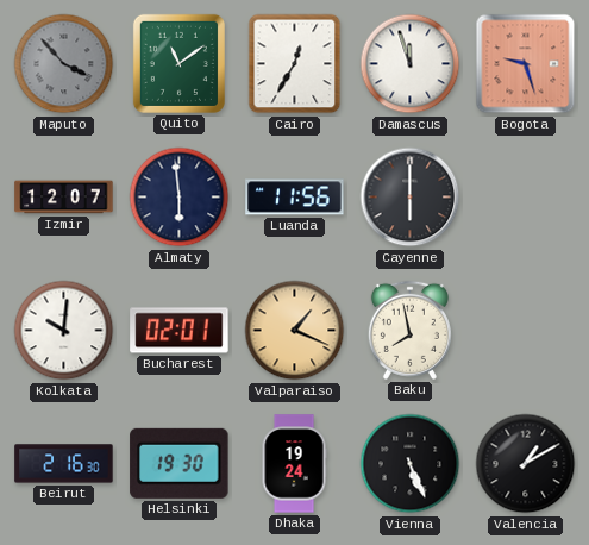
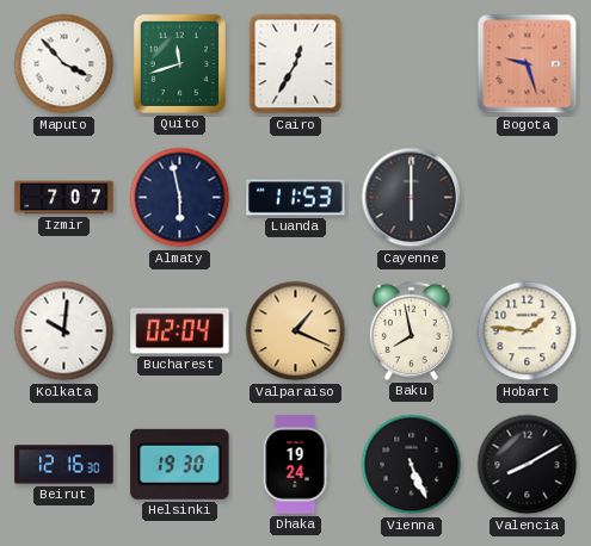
Maputo dial: grey -> white (64, 64)
Quito: 11:09 -> 11:42 (179, 63)
Damascus: 11:57 -> none (411, 64)
Izmir: 12:07 -> 7:07 (64, 198)
Almaty: 5:59 -> 5:58 (180, 198)
Luanda: 11:56 -> 11:53 (296, 198)
Bucharest: 02:01 -> 02:04 (180, 331)
Hobart: none -> 1:46 (528, 331)
Beirut: 2:16 -> 12:16 (64, 465)
Valencia: 1:10 -> 8:10 (528, 465)
